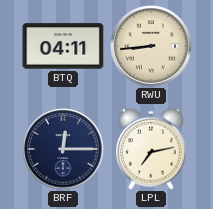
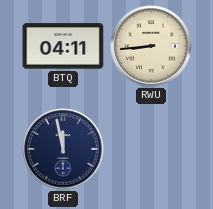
BRF: 12:15 -> 11:58 (63, 149)
LPL: 7:13 -> none (151, 149)
